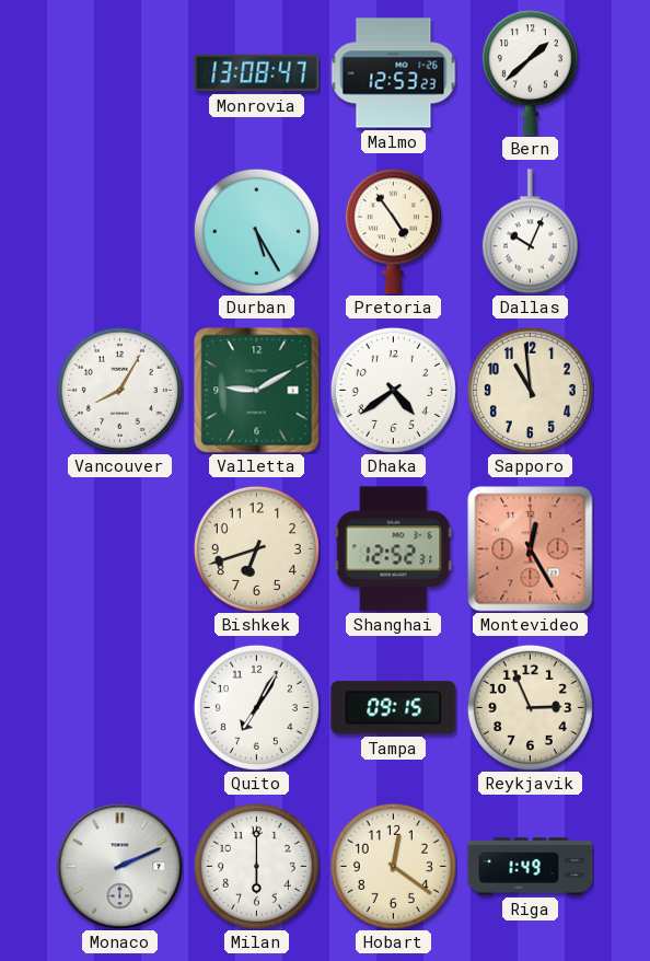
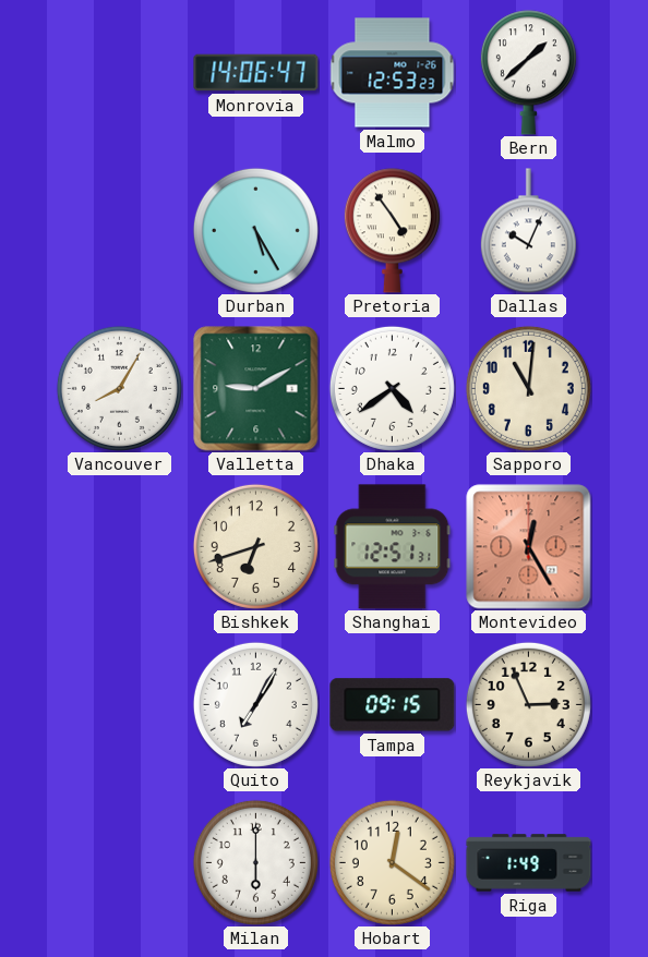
Monrovia: 13:08 -> 14:06 (256, 73)
Sapporo: 10:59 -> 11:01 (528, 388)
Shanghai: 12:52 -> 12:51 (393, 547)
Monaco: 2:11 -> none (119, 866)
